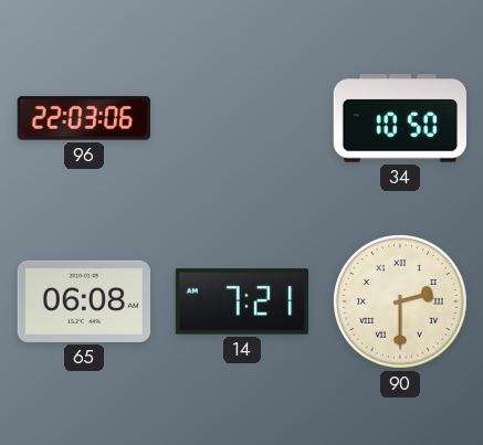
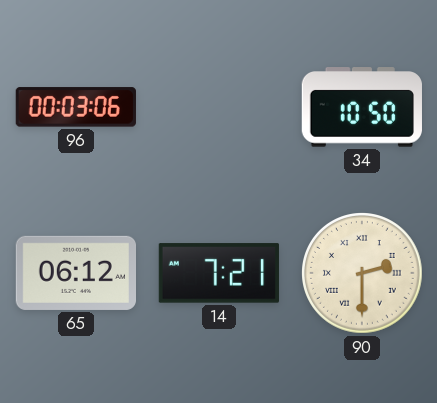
96: 22:03 -> 00:03 (76, 107)
65: 06:08 -> 06:12 (75, 273)
